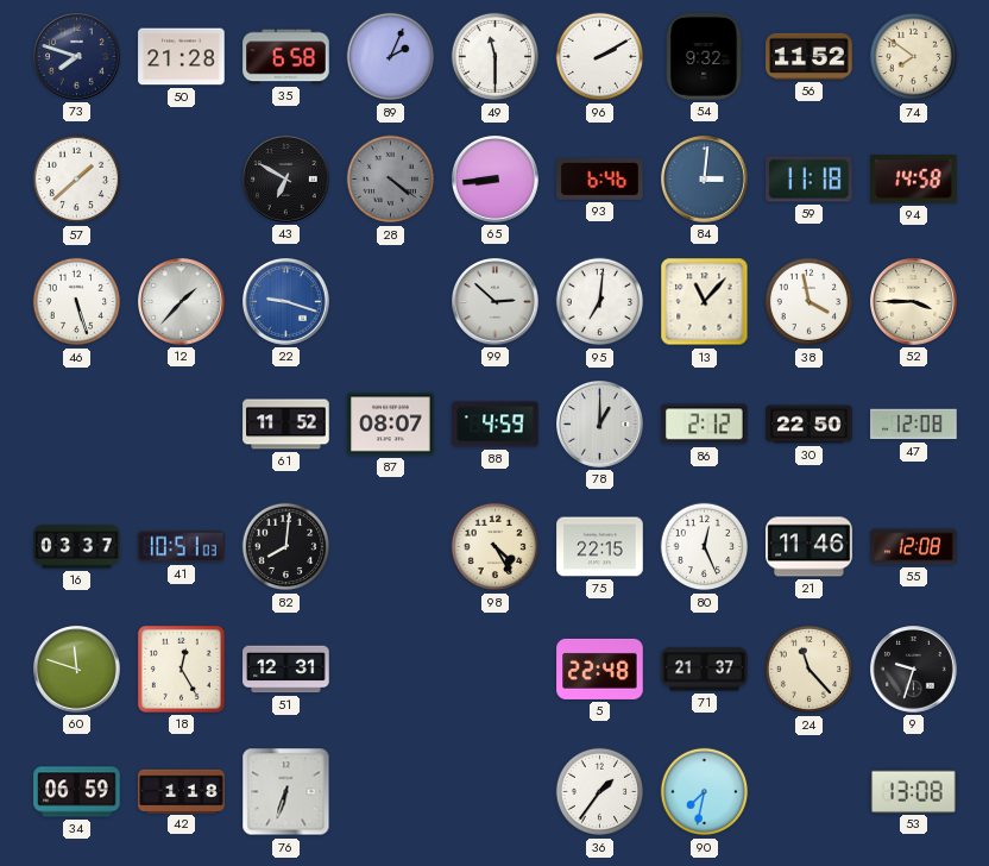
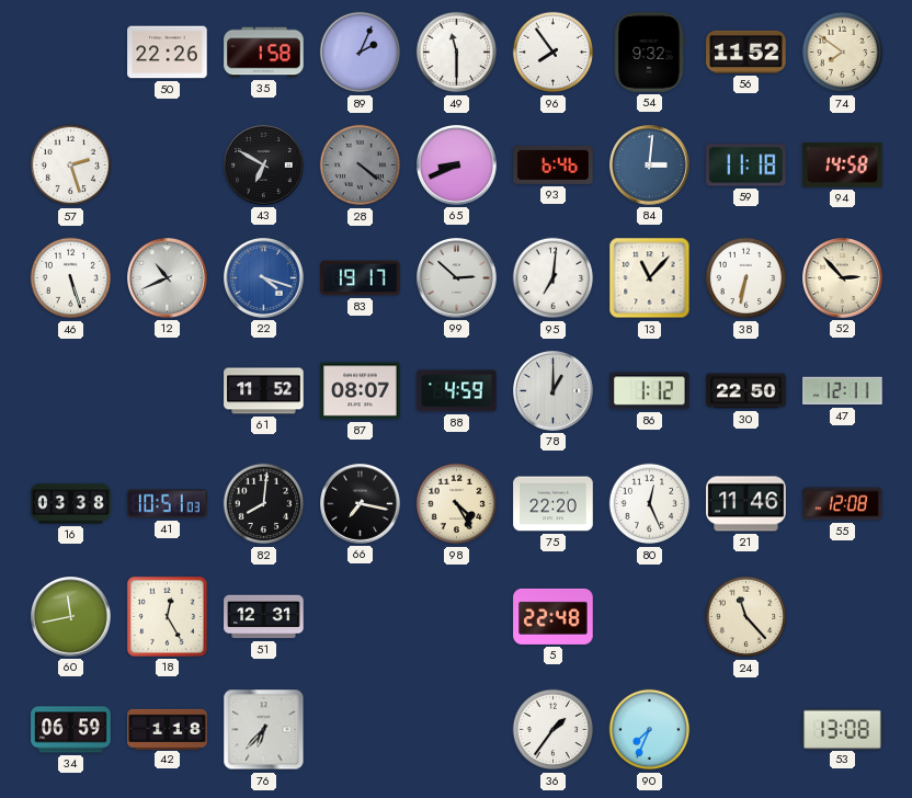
73: 7:48 -> none (77, 57)
50: 21:28 -> 22:26 (168, 53)
35: 6:58 -> 1:58 (264, 53)
96: 2:10 -> 7:54 (554, 53)
57: 1:38 -> 2:27 (71, 166)
65: 8:44 -> 8:41 (457, 166)
12: 1:37 -> 10:41 (168, 278)
22: 9:18 -> 4:18 (264, 278)
83: none -> 19:17 (361, 278)
38: 3:58 -> 6:32 (746, 278)
52: 3:45 -> 2:53 (843, 278)
86: 2:12 -> 1:12 (650, 391)
47: 12:08 -> 12:11 (843, 391)
16: 03:37 -> 03:38 (71, 504)
66: none -> 7:17 (361, 504)
75: 22:15 -> 22:20 (554, 504)
60: 11:48 -> 11:43 (71, 617)
71: 21:37 -> none (705, 670)
9: 9:33 -> none (914, 670)
76: 6:33 -> 6:37 (264, 730)
90: 7:32 -> 7:34 (650, 730)
